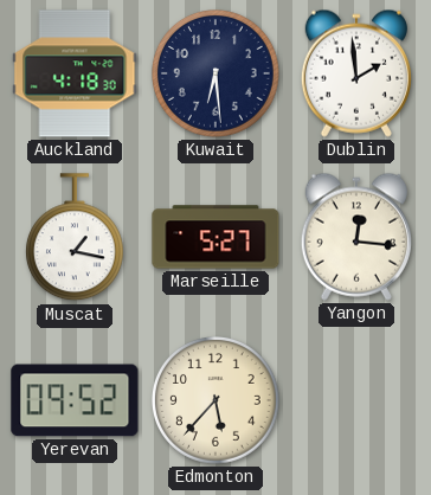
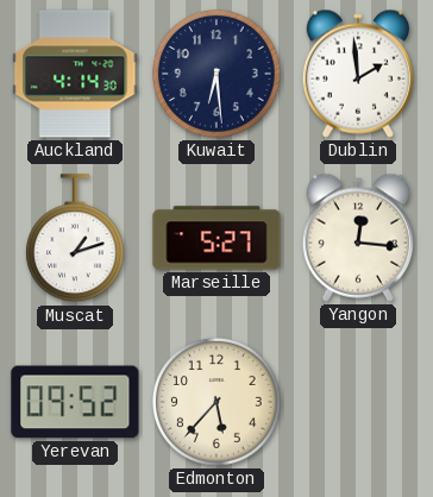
Auckland: 4:18 -> 4:14 (75, 74)
Muscat: 1:17 -> 1:12 (75, 239)
